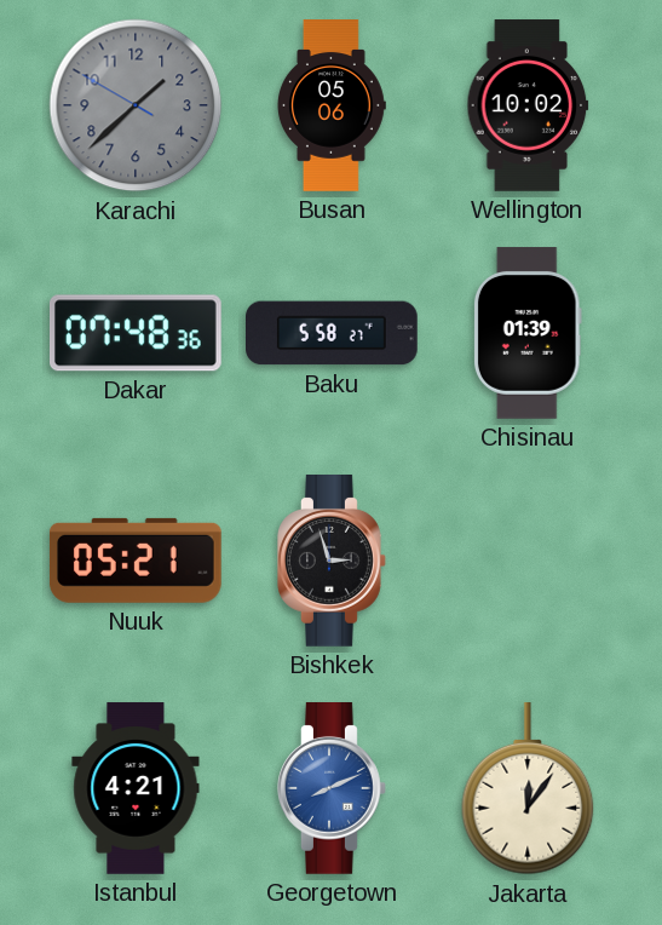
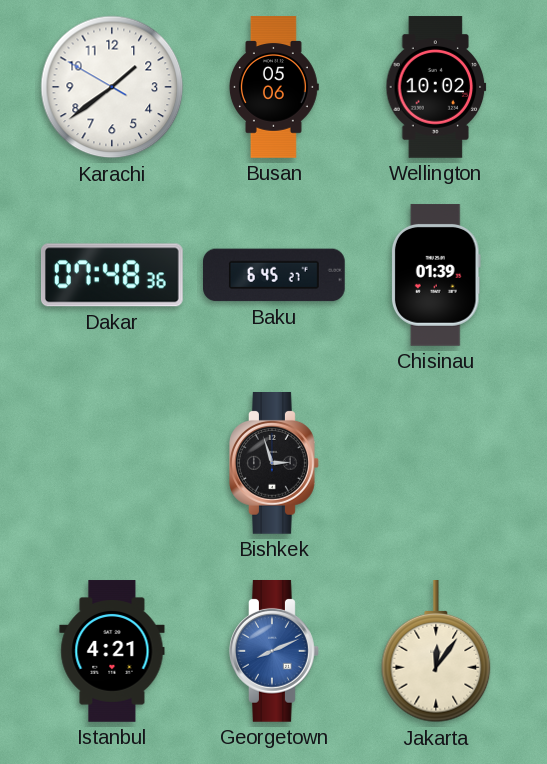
Karachi: 1:37 -> 1:38 (112, 87)
Karachi dial: grey -> white (112, 87)
Baku: 5:58 -> 6:45 (275, 275)
Nuuk: 05:21 -> none (136, 561)
